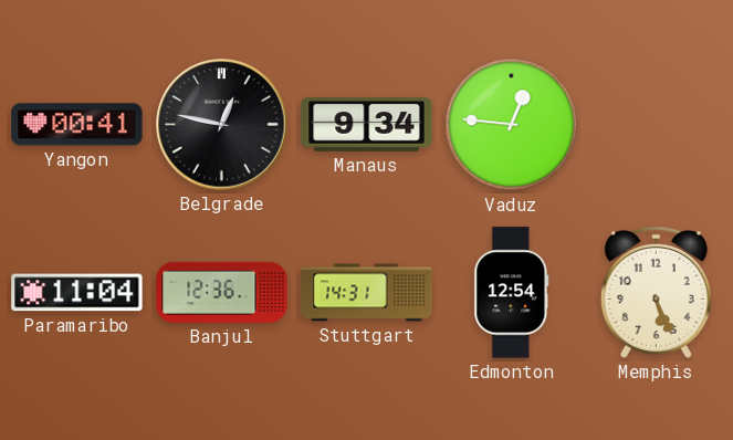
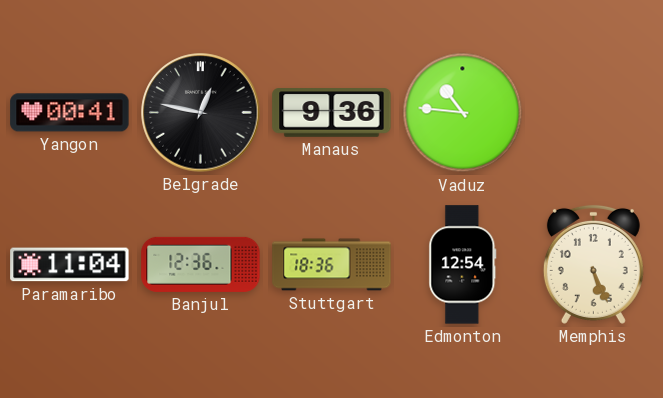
Manaus: 9:34 -> 9:36 (332, 113)
Vaduz: 12:46 -> 10:46 (463, 113)
Stuttgart: 14:31 -> 18:36 (332, 265)
